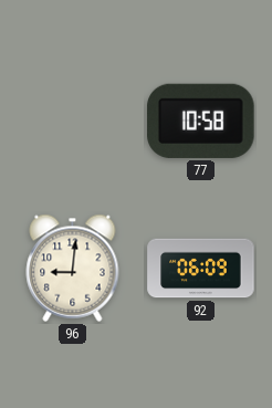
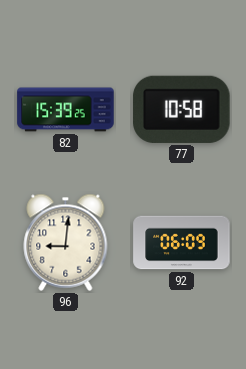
82: none -> 15:39 (66, 110)
